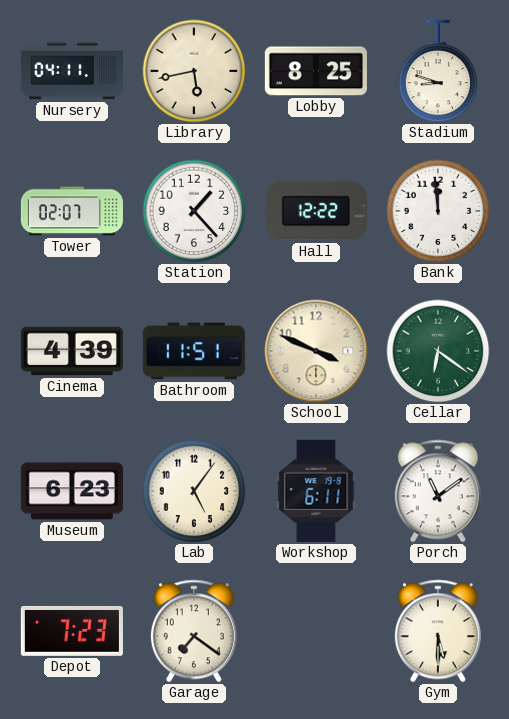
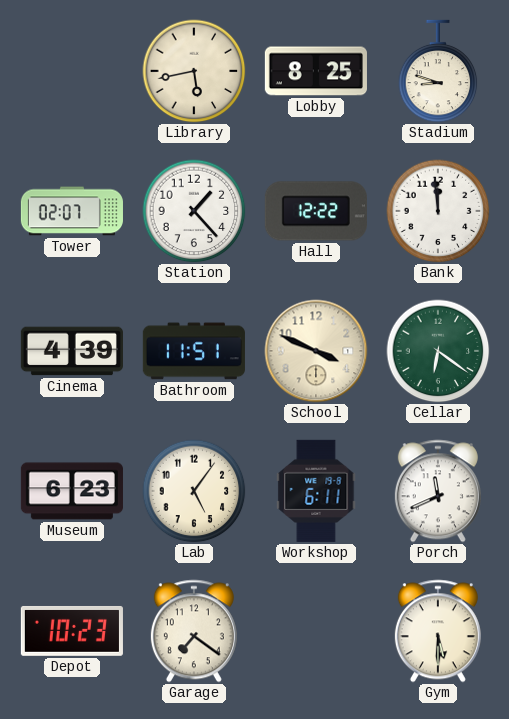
Nursery: 04:11 -> none (72, 71)
Porch: 11:09 -> 11:41 (438, 491)
Depot: 7:23 -> 10:23 (72, 631)
